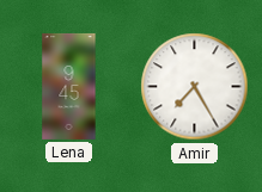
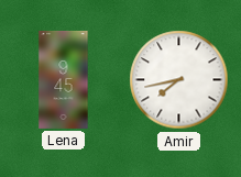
Amir: 7:25 -> 7:43 (179, 80)
